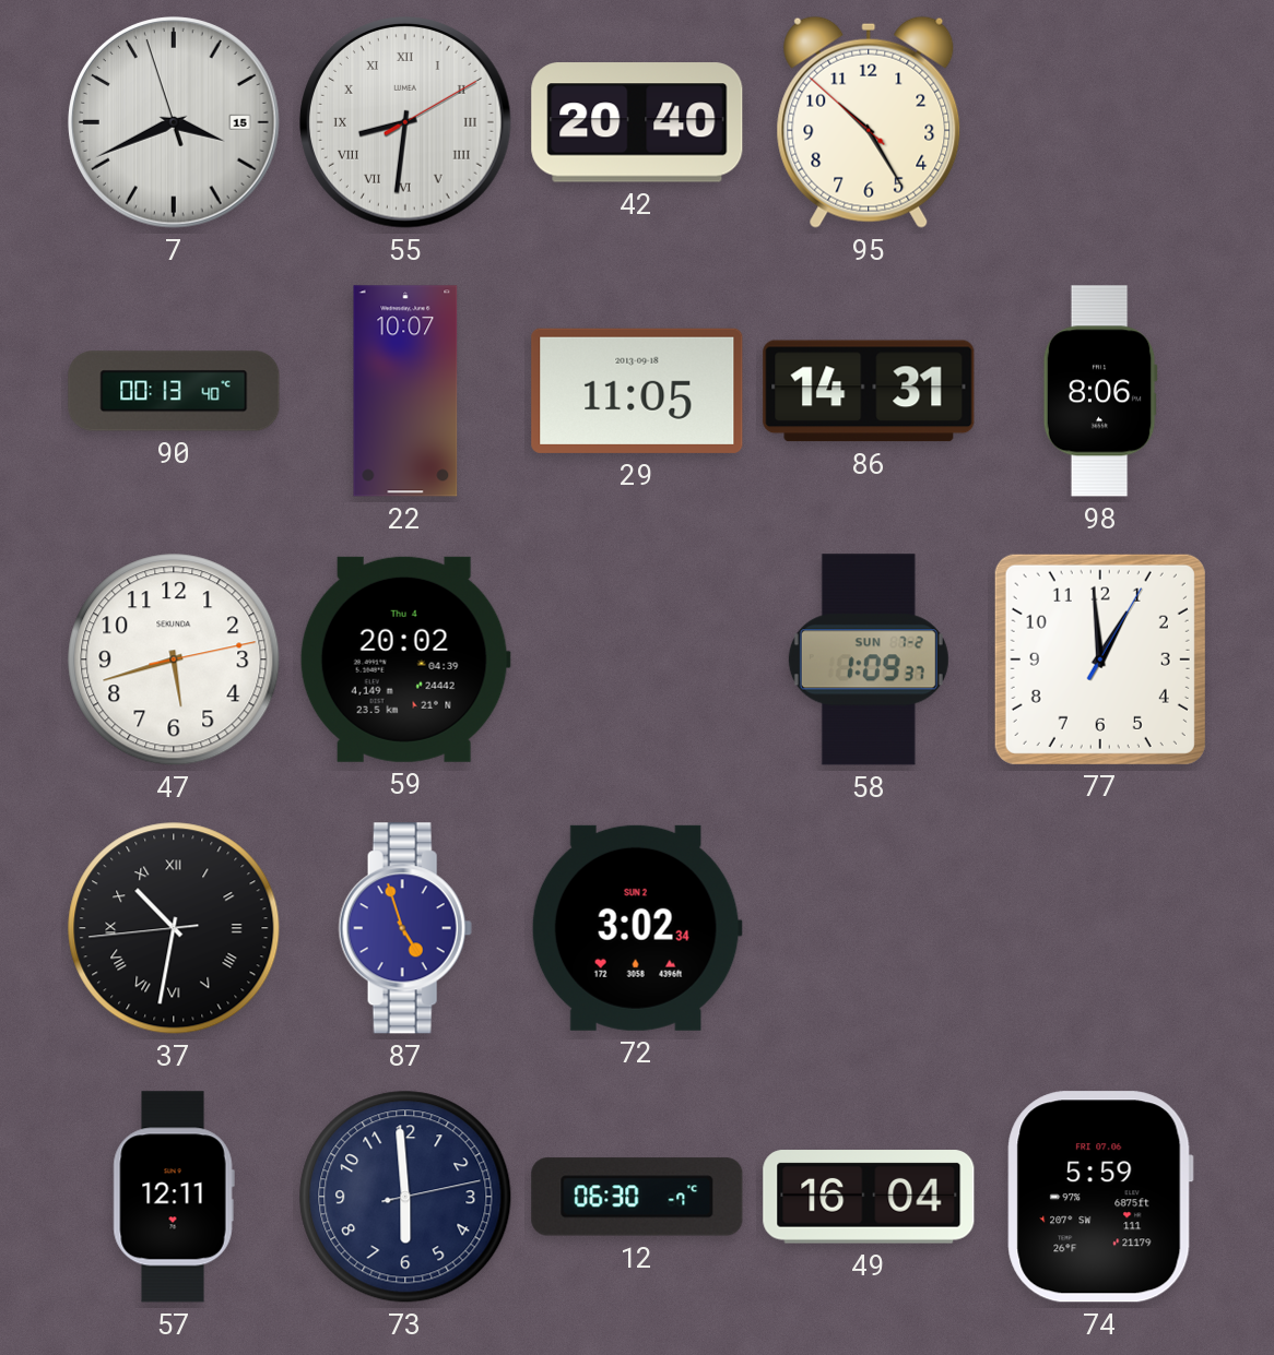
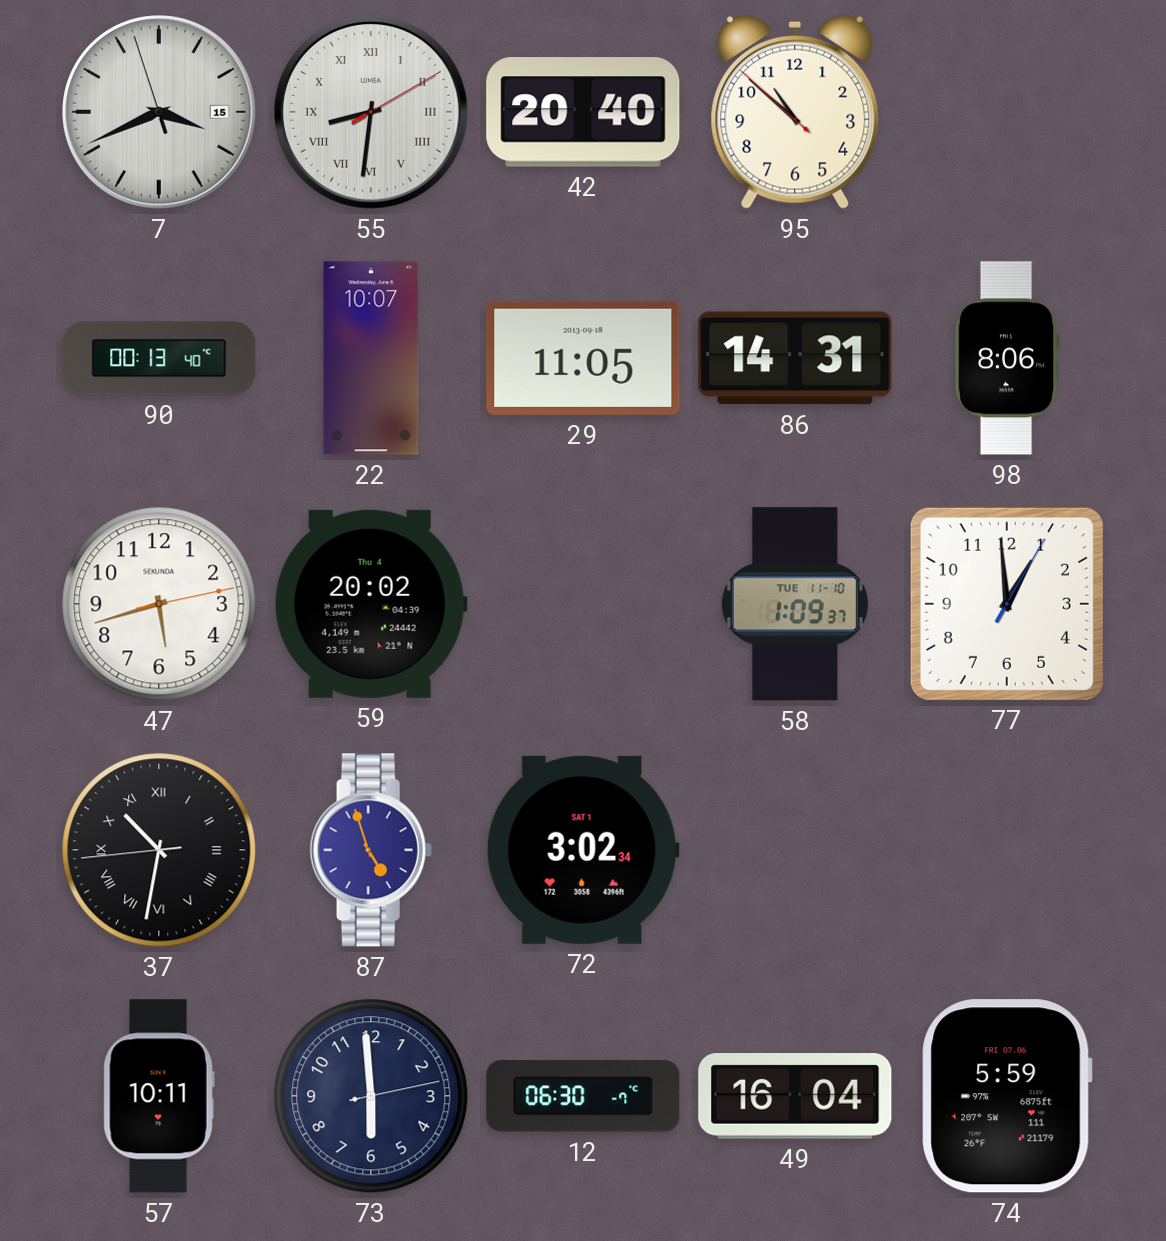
95: 10:24 -> 10:51 (795, 112)
58 date: SUN 7-2 -> TUE 11-10 (795, 604)
72 date: SUN 2 -> SAT 1 (583, 850)
57: 12:11 -> 10:11 (159, 1096)
